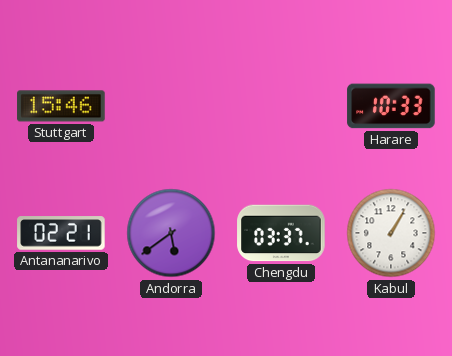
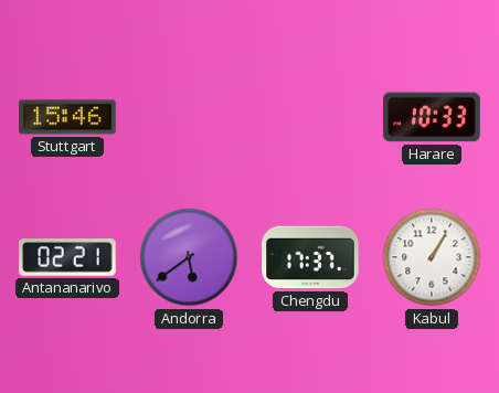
Chengdu: 03:37 -> 17:37 (310, 257)
